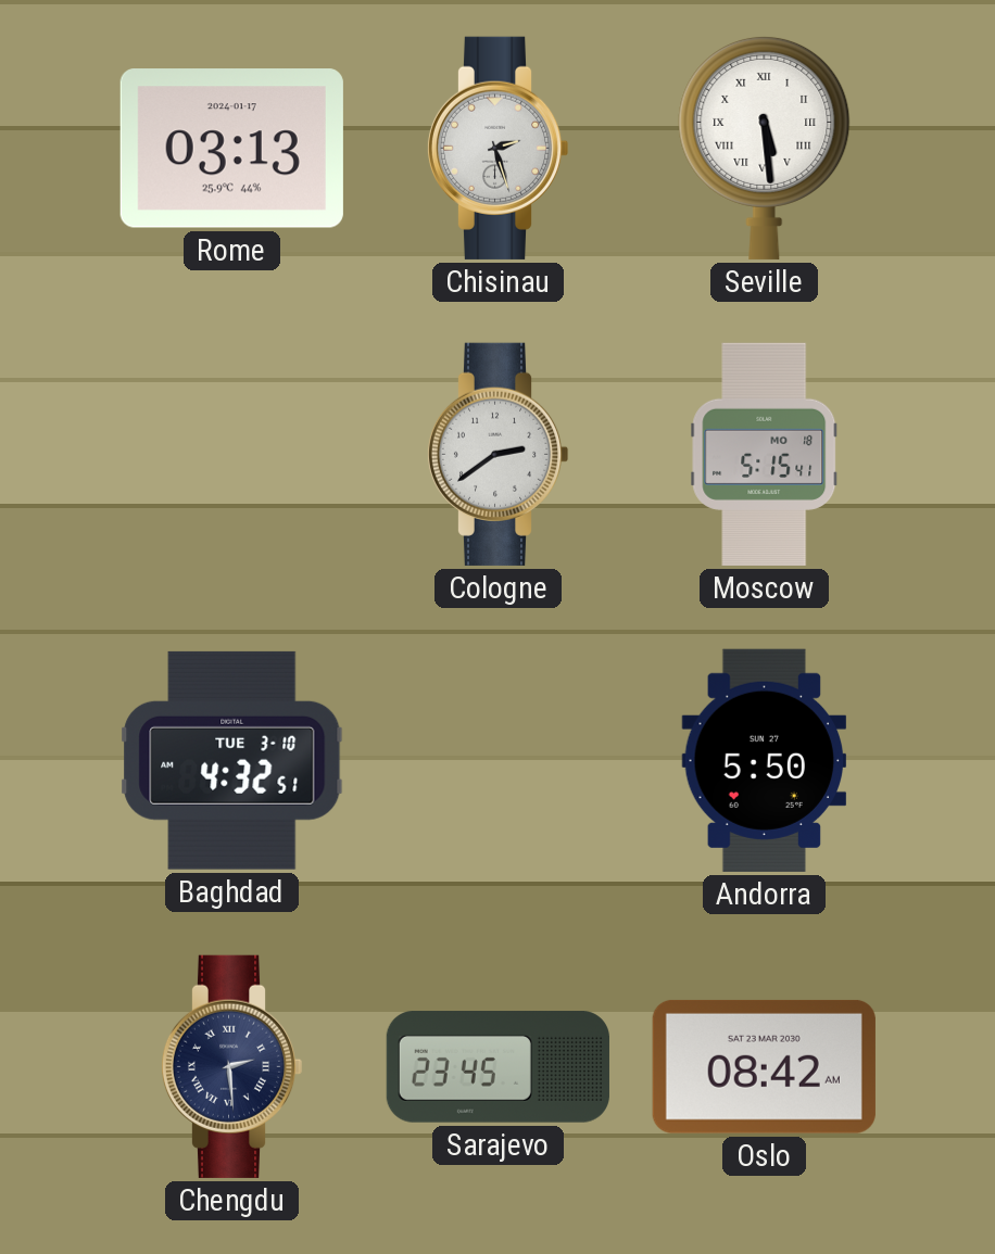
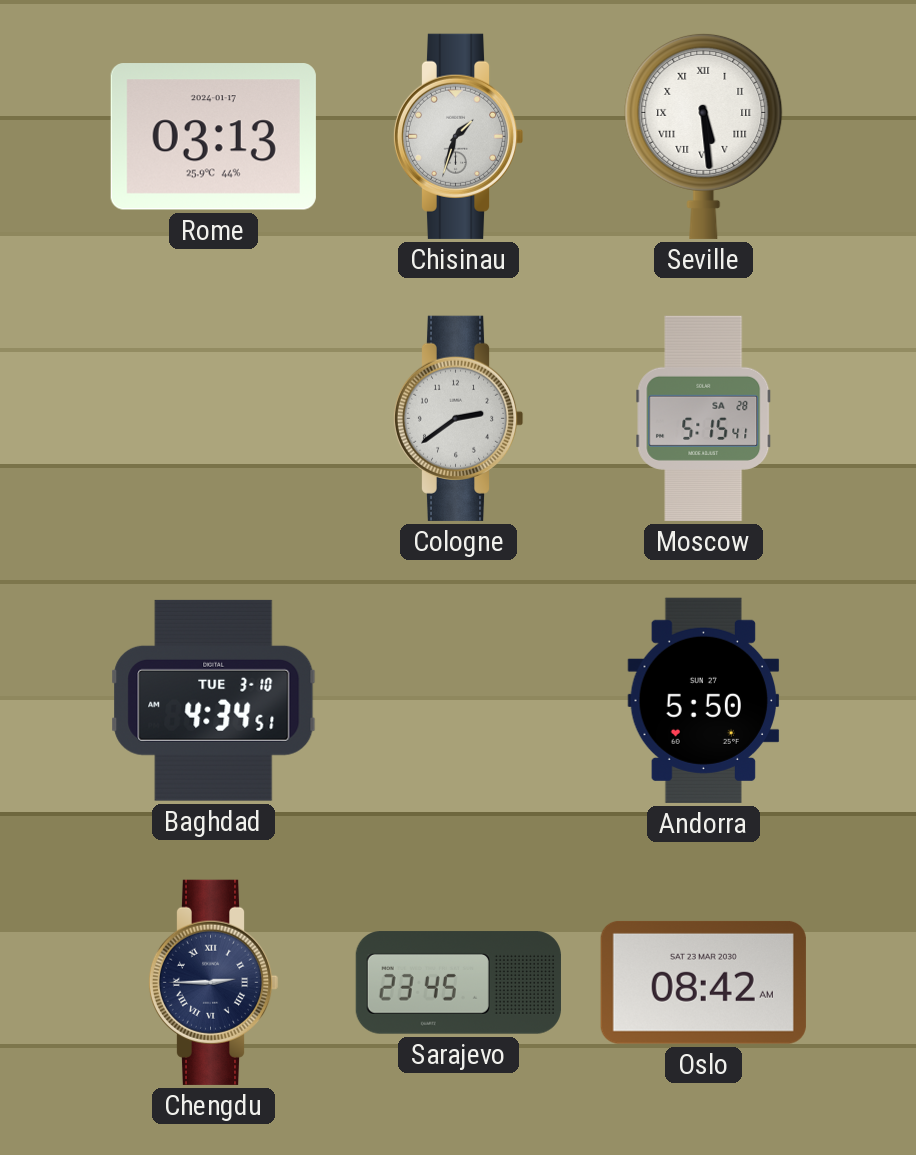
Chisinau: 2:27 -> 1:33 (458, 136)
Moscow date: MO 18 -> SA 28 (704, 418)
Baghdad: 4:32 -> 4:34 (214, 700)
Chengdu: 2:29 -> 2:45 (213, 982)
